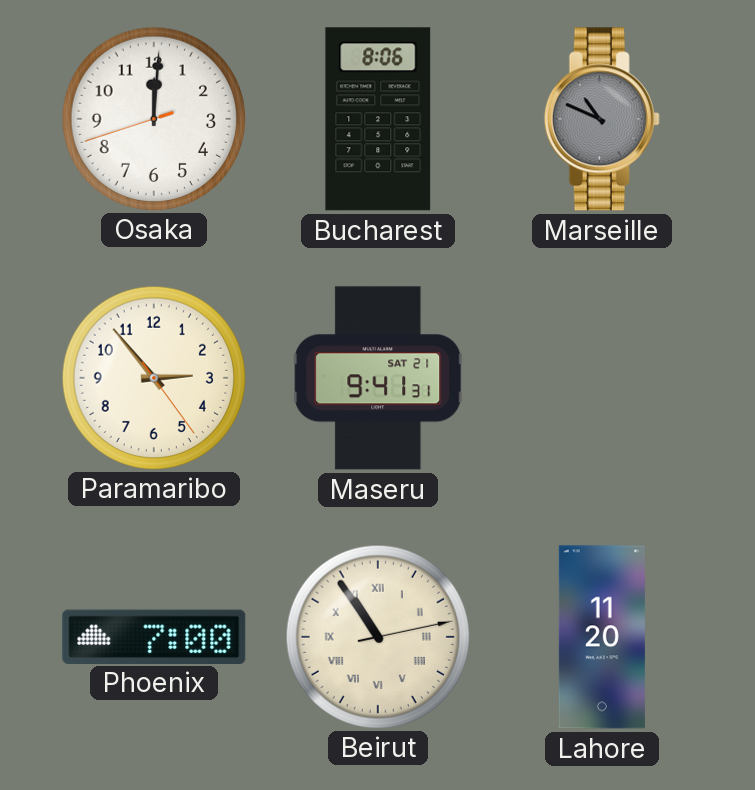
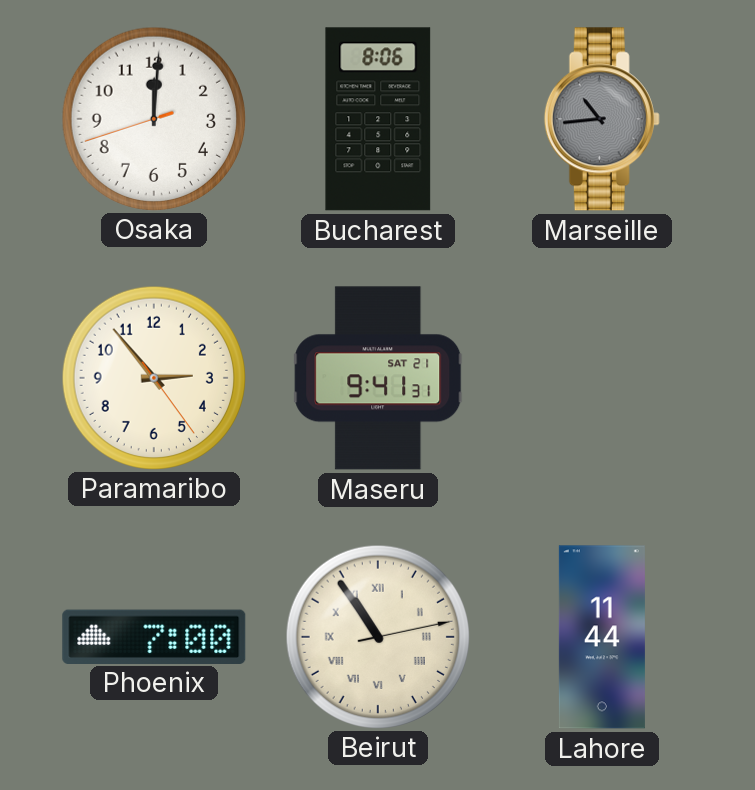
Marseille: 10:49 -> 10:44 (602, 119)
Lahore: 11:20 -> 11:44 (602, 637)
